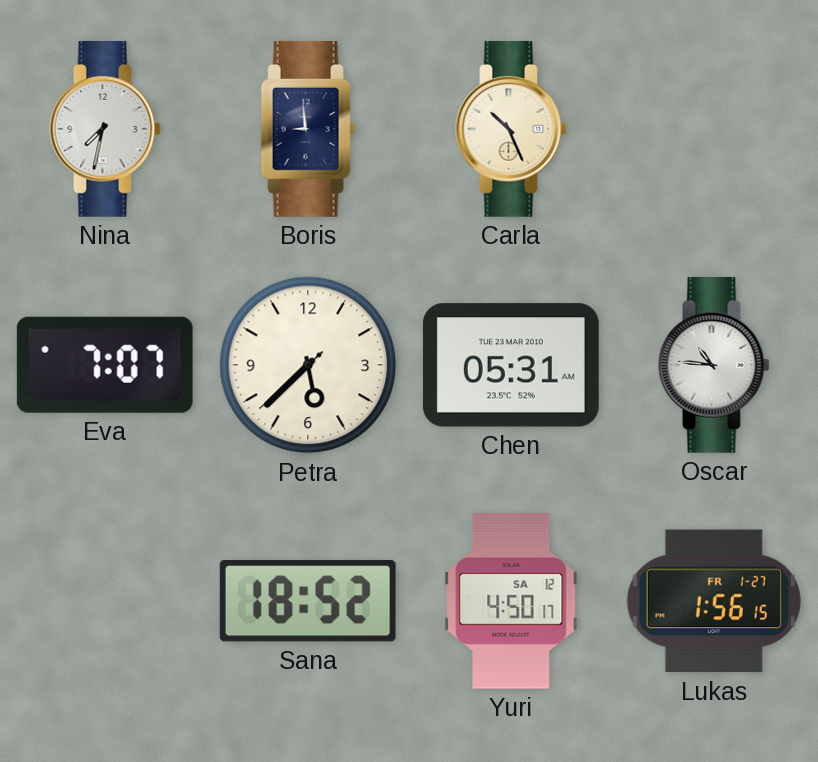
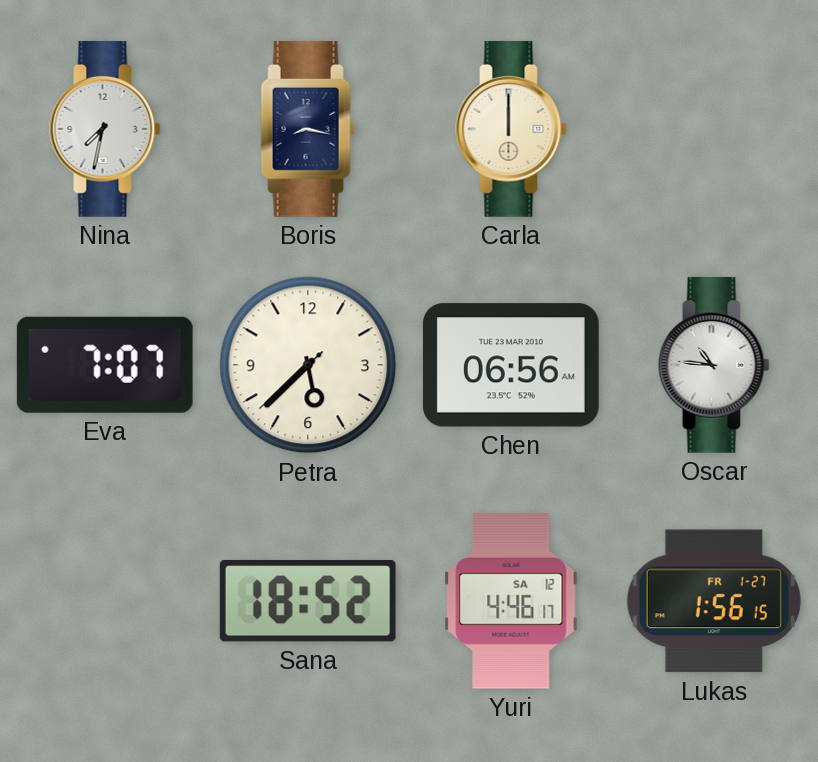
Boris: 8:59 -> 8:17 (308, 129)
Carla: 10:26 -> 12:00 (511, 129)
Chen: 05:31 -> 06:56 (511, 365)
Yuri: 4:50 -> 4:46 (511, 601)
